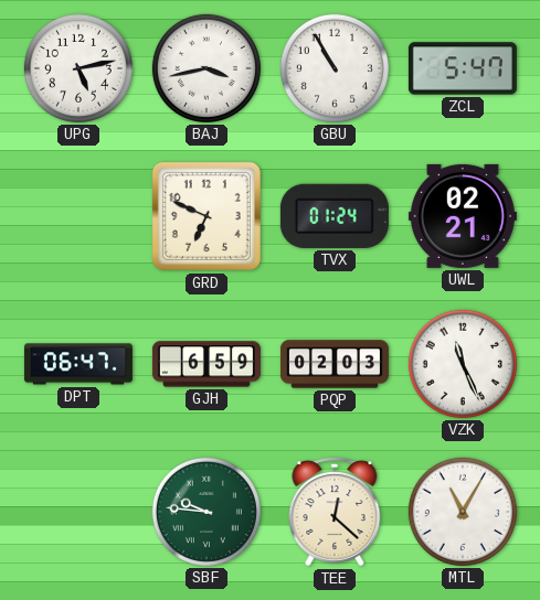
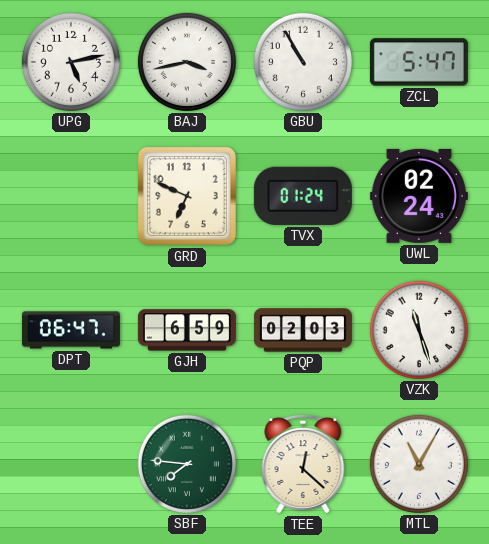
UWL: 02:21 -> 02:24 (419, 196)
VZK: 11:26 -> 11:27 (419, 330)
SBF: 9:46 -> 7:46 (187, 464)
